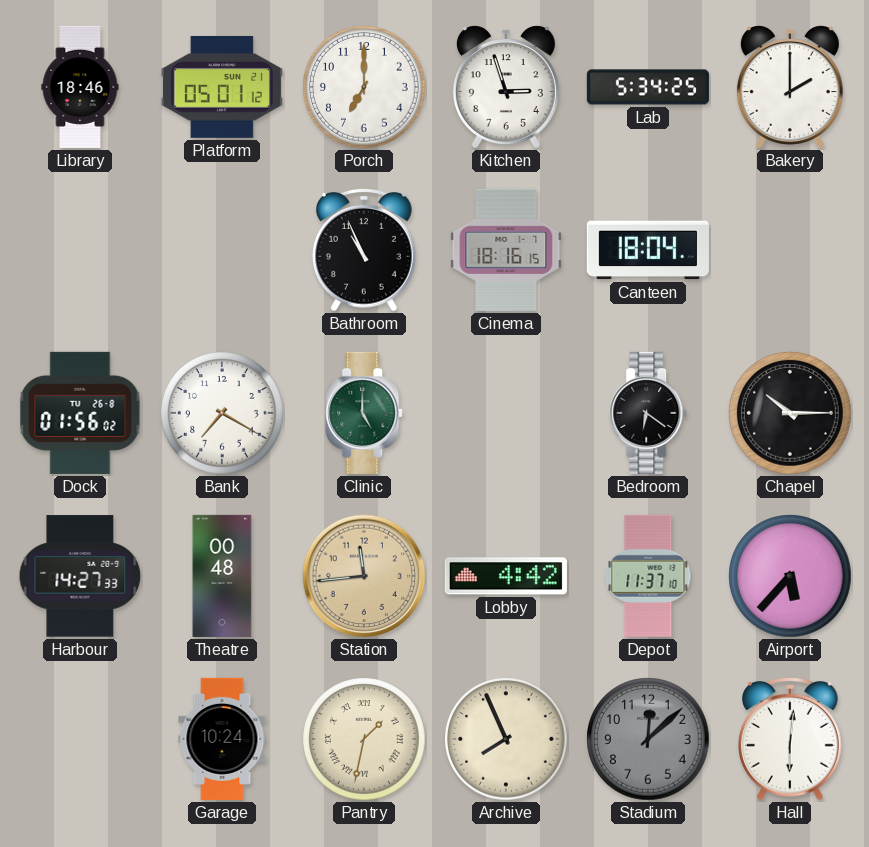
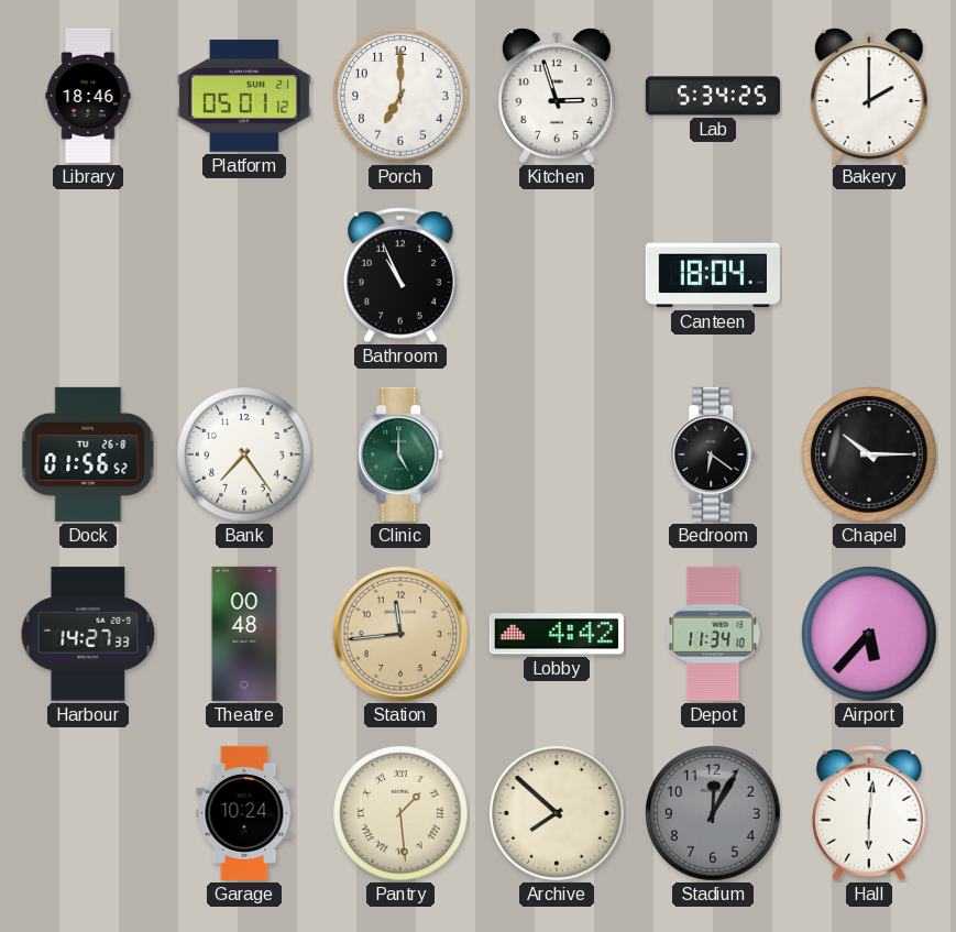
Cinema: 18:16 -> none (506, 250)
Dock: 01:56:02 -> 01:56:52 (88, 454)
Bank: 7:20 -> 7:24 (244, 454)
Depot: 11:37 -> 11:34 (713, 634)
Pantry: 1:32 -> 1:29 (400, 813)
Archive: 7:56 -> 7:52 (557, 813)
Stadium: 12:08 -> 12:05 (713, 813)
